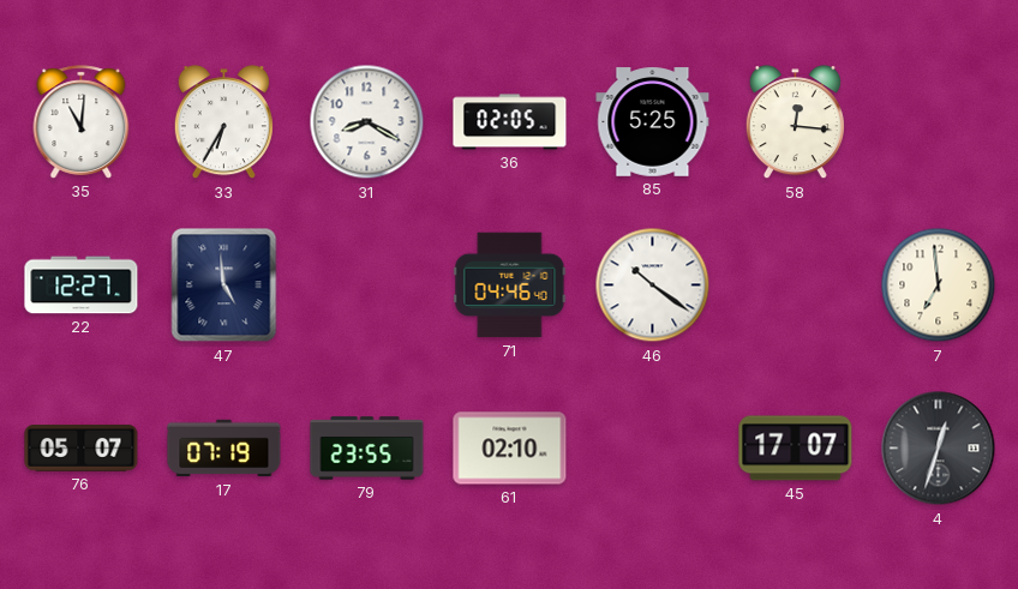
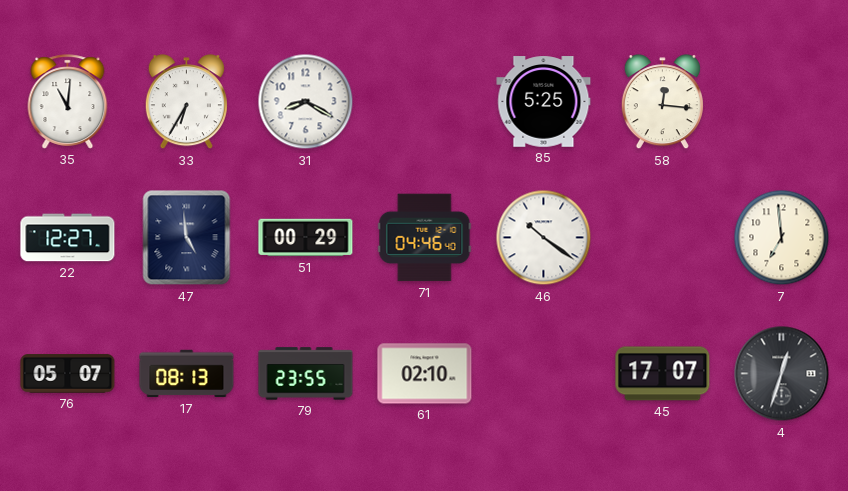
36: 02:05 -> none (510, 122)
51: none -> 00:29 (306, 238)
17: 07:19 -> 08:13 (187, 374)
